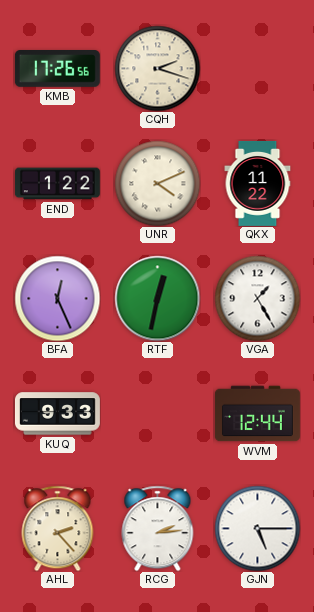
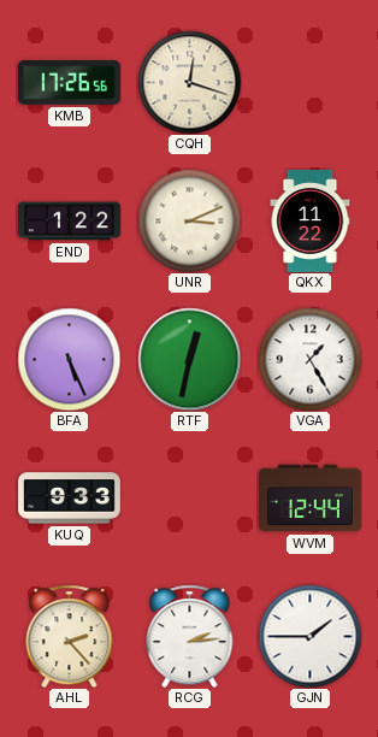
CQH: 2:18 -> 12:18 (189, 82)
UNR: 4:11 -> 3:11 (189, 220)
BFA: 12:26 -> 5:26 (69, 359)
GJN: 5:15 -> 1:45 (309, 636)
